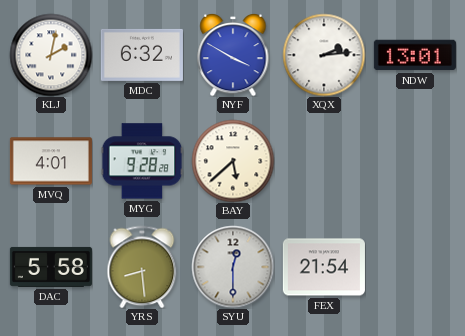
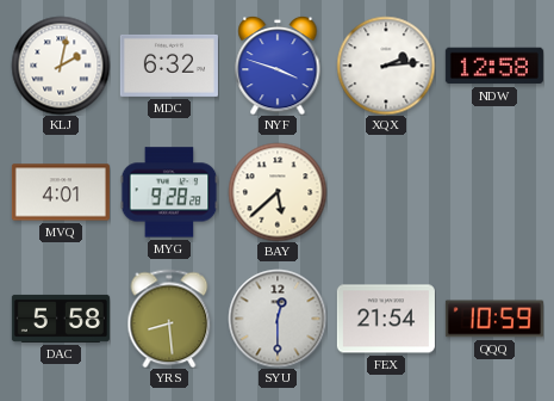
NYF: 3:50 -> 3:48 (278, 66)
NDW: 13:01 -> 12:58 (494, 66)
QQQ: none -> 10:59 (494, 319)
